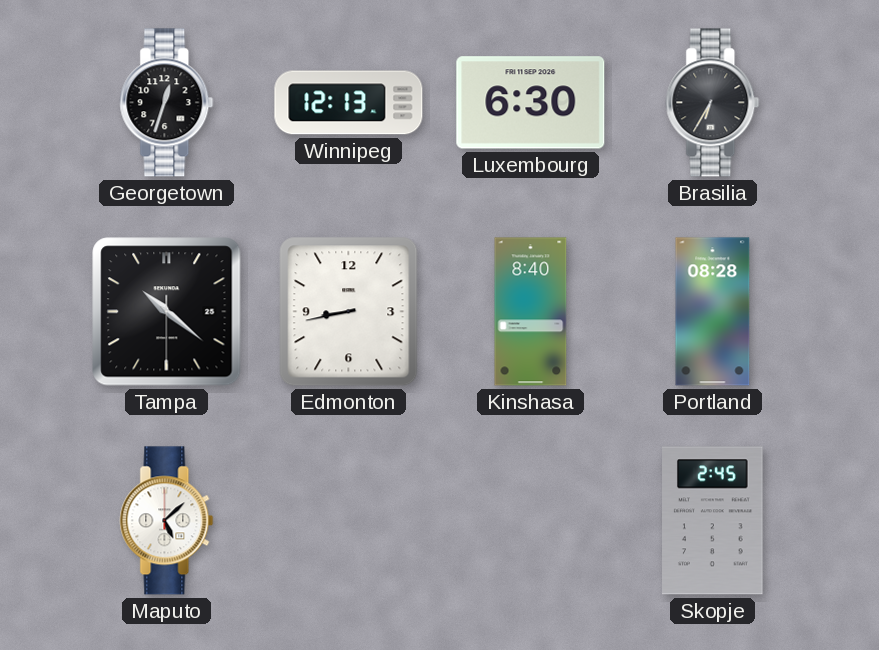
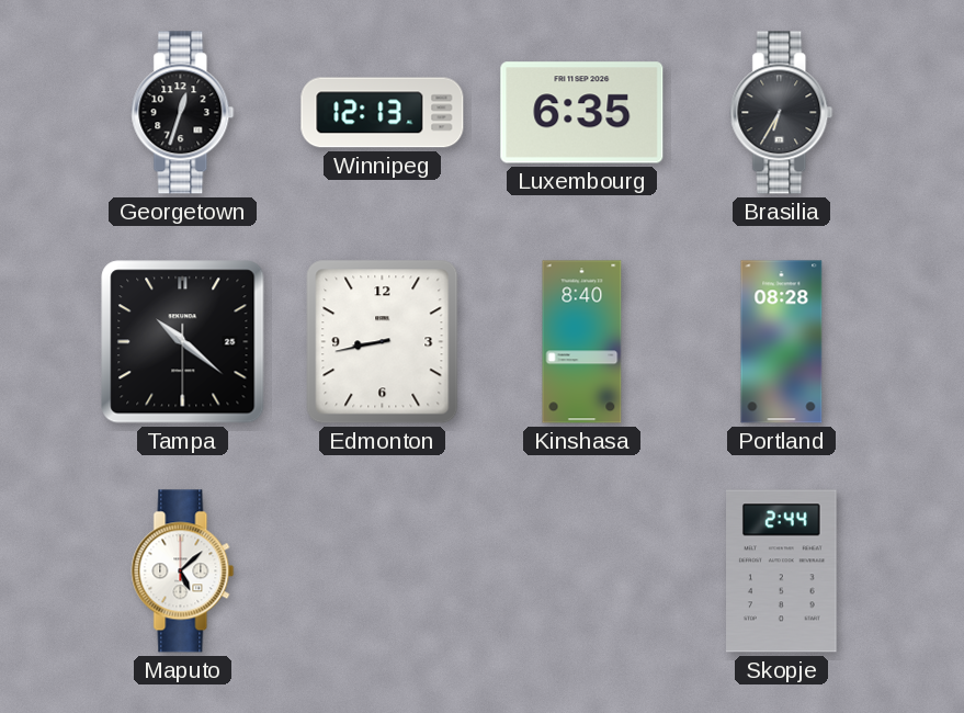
Luxembourg: 6:30 -> 6:35 (582, 113)
Skopje: 2:45 -> 2:44 (782, 571)
